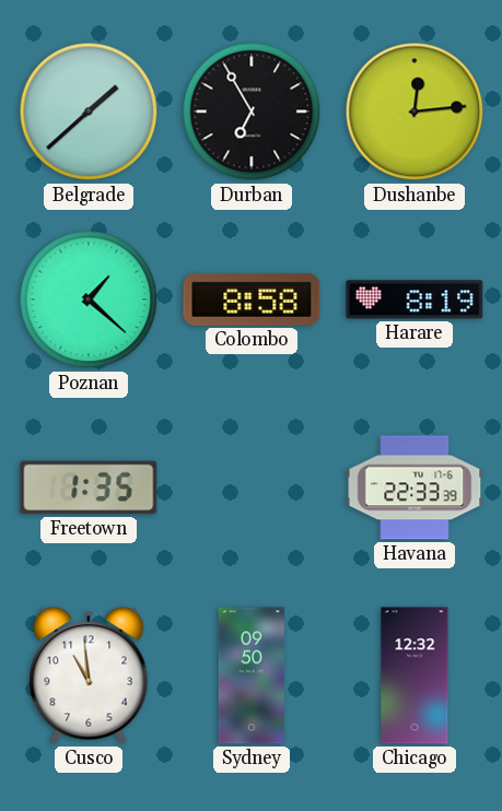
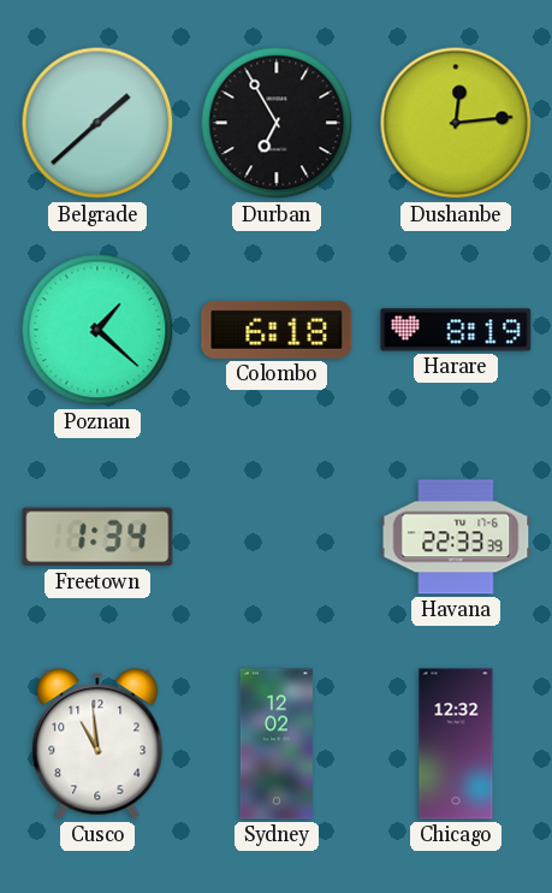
Colombo: 8:58 -> 6:18 (277, 330)
Freetown: 1:35 -> 1:34 (97, 537)
Sydney: 09:50 -> 12:02 (277, 744)
